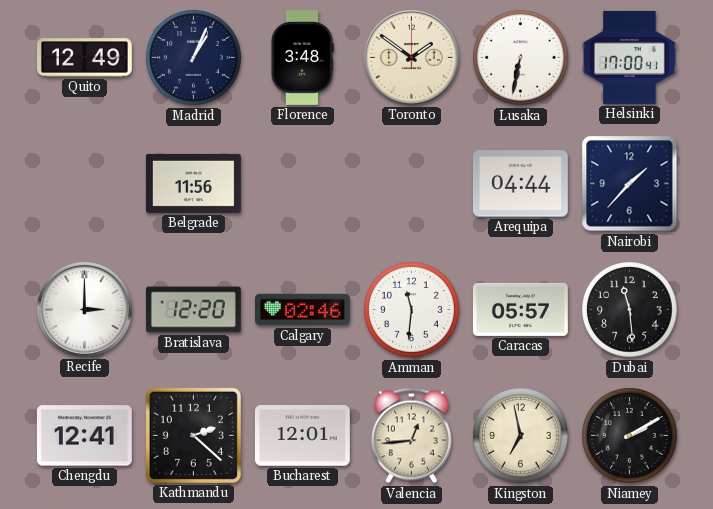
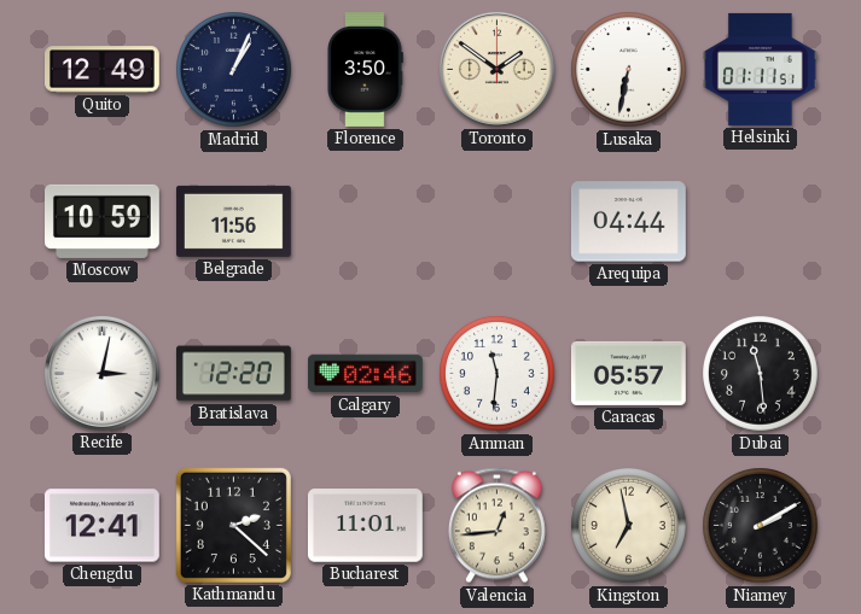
Florence: 3:48 -> 3:50 (365, 70)
Helsinki: 17:00 -> 01:11 (761, 69)
Moscow: none -> 10:59 (103, 221)
Nairobi: 1:37 -> none (630, 184)
Recife: 3:00 -> 3:02 (101, 373)
Bucharest: 12:01 -> 11:01 (365, 526)
